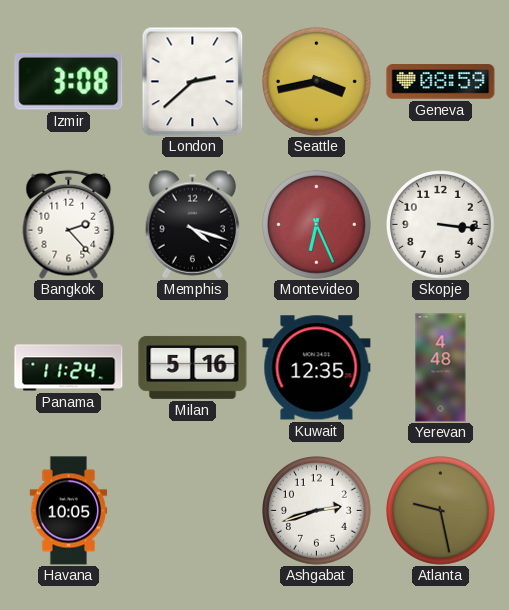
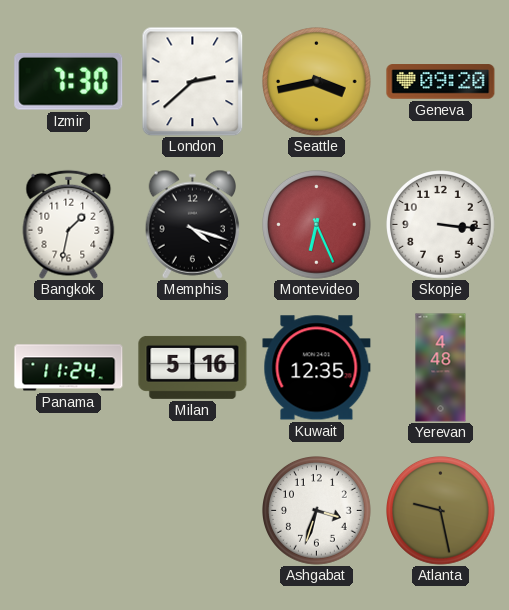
Izmir: 3:08 -> 7:30 (69, 81)
Geneva: 08:59 -> 09:20 (441, 82)
Bangkok: 2:23 -> 1:32 (69, 224)
Havana: 10:05 -> none (69, 511)
Ashgabat: 2:42 -> 3:33 (317, 511)
